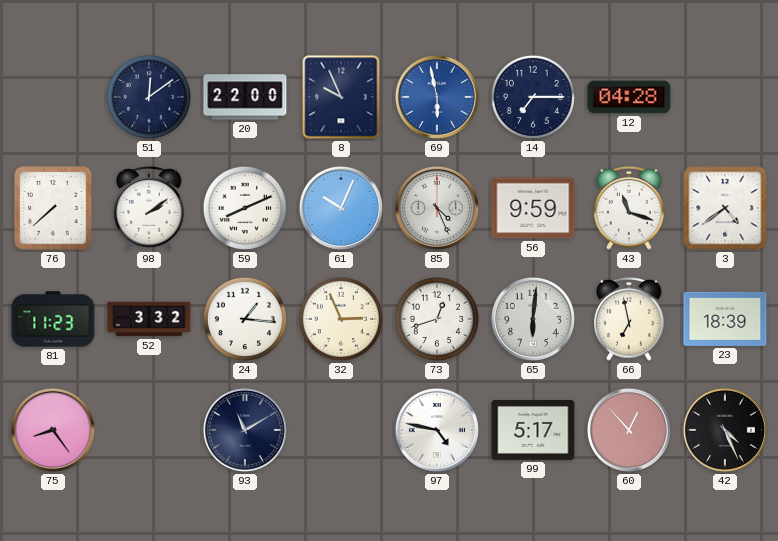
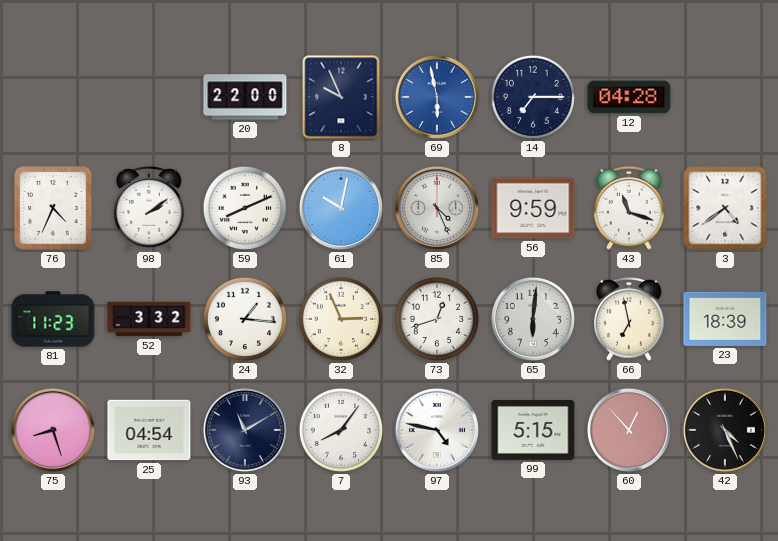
51: 12:09 -> none (149, 97)
76: 7:38 -> 4:34 (53, 208)
61: 10:04 -> 10:02 (341, 208)
75: 8:24 -> 8:27 (53, 430)
25: none -> 04:54 (149, 430)
7: none -> 8:06 (341, 430)
99: 5:17 -> 5:15 (533, 430)
